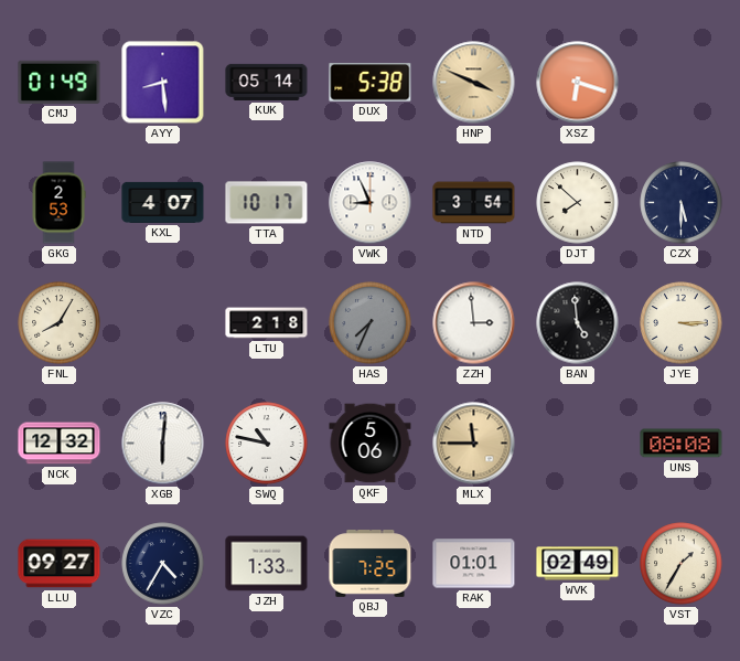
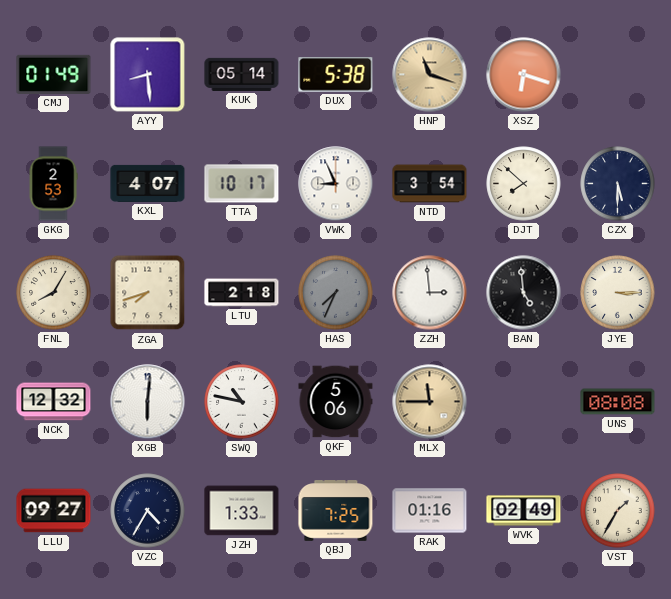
HNP: 3:49 -> 11:18 (430, 75)
ZGA: none -> 7:42 (148, 293)
RAK: 01:01 -> 01:16 (430, 511)
